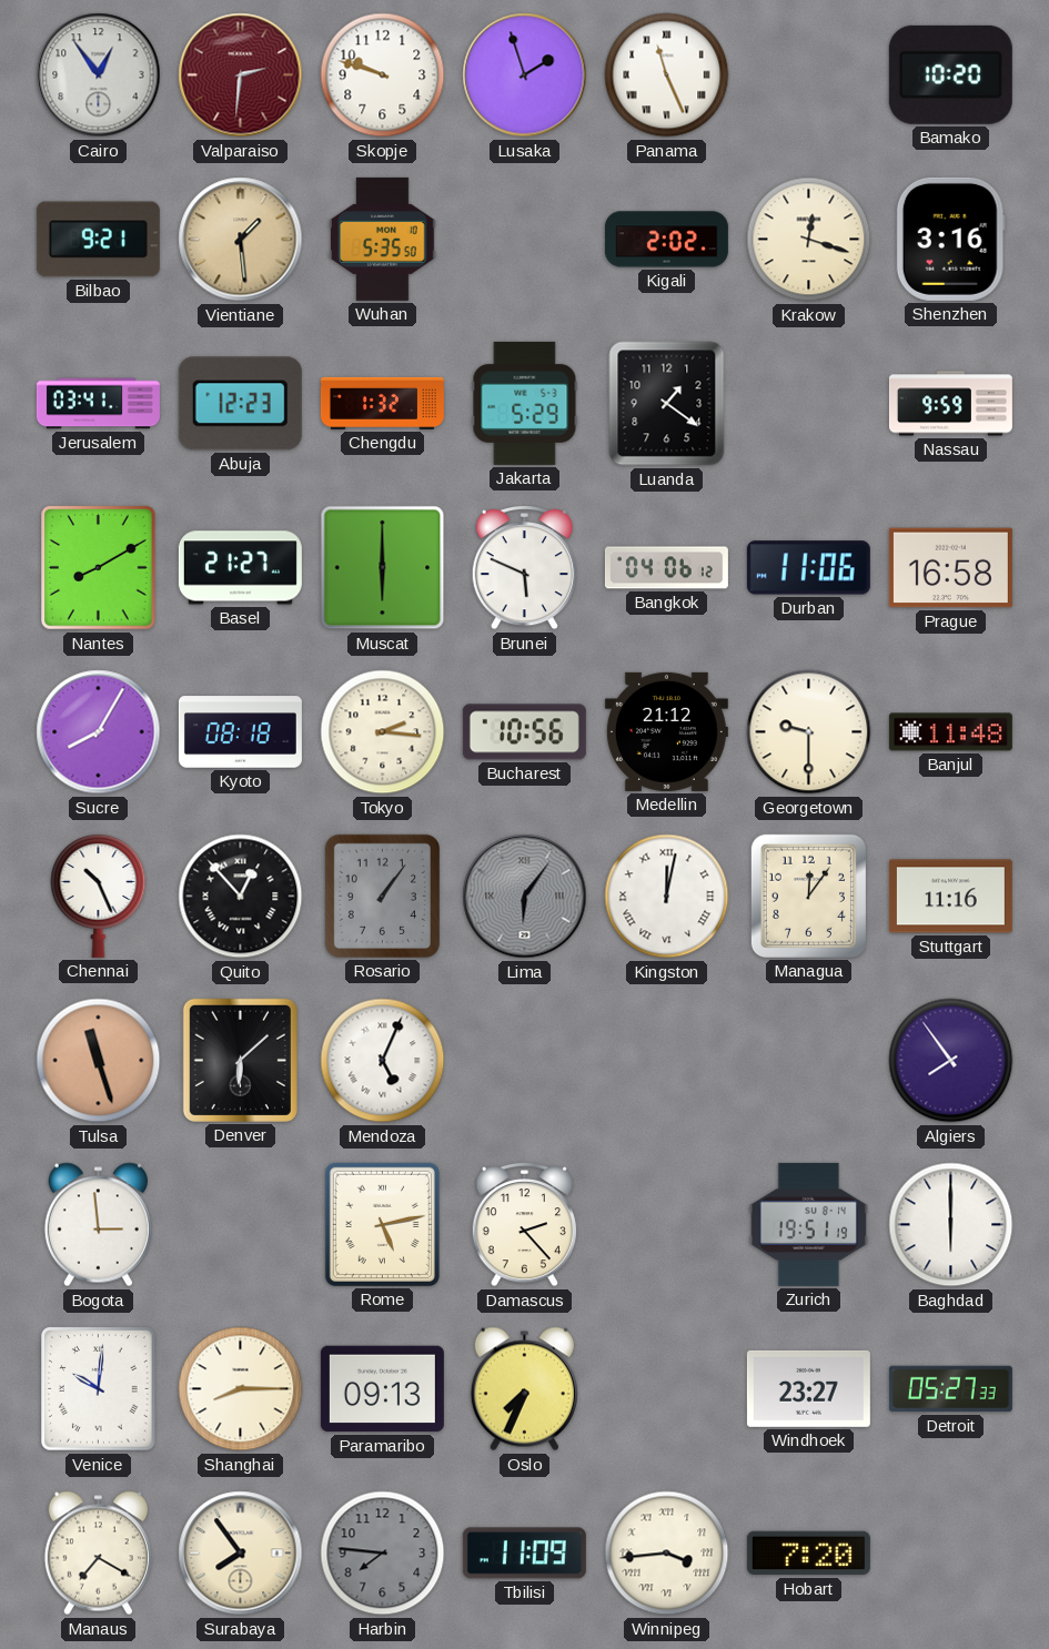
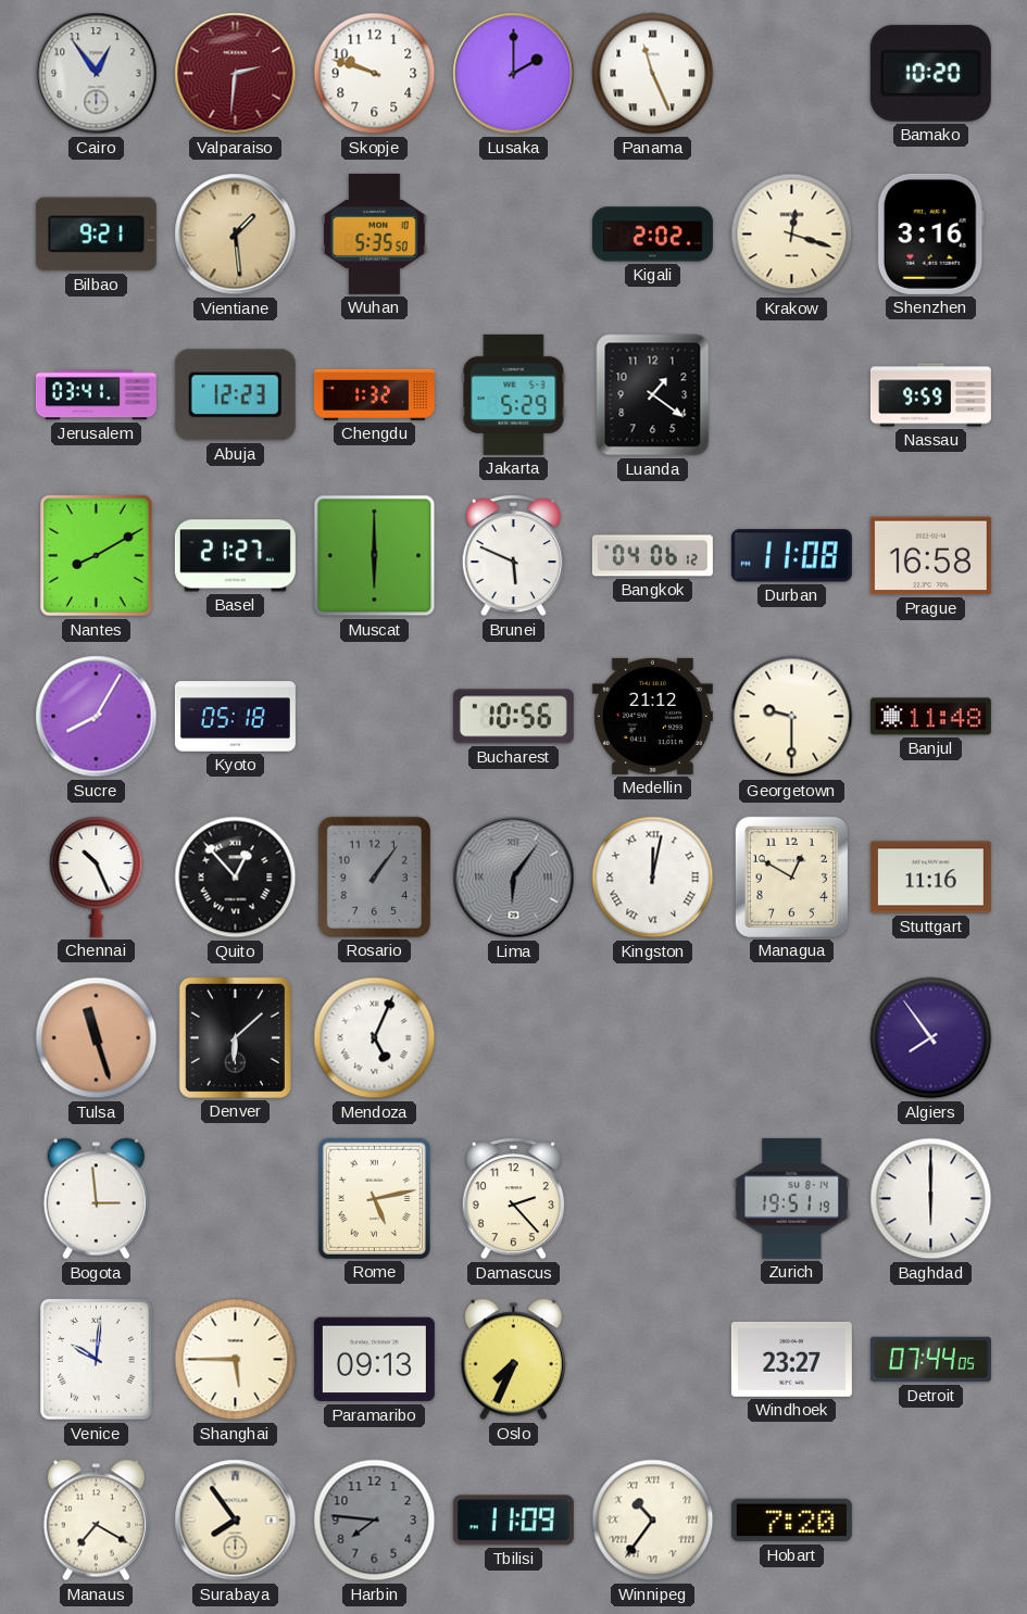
Lusaka: 1:57 -> 2:00 (514, 74)
Durban: 11:06 -> 11:08 (791, 556)
Kyoto: 08:18 -> 05:18 (235, 717)
Tokyo: 2:16 -> none (383, 732)
Managua: 12:06 -> 12:50 (791, 877)
Shanghai: 8:15 -> 5:45 (236, 1360)
Detroit: 05:27 -> 07:44 (930, 1360)
Winnipeg: 3:44 -> 10:36 (653, 1521)
